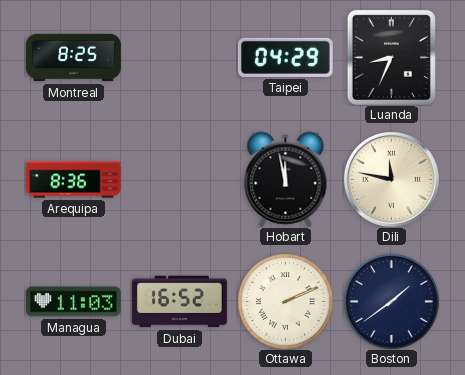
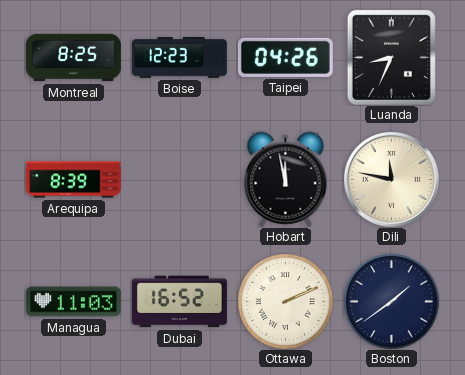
Boise: none -> 12:23 (179, 57)
Taipei: 04:29 -> 04:26 (285, 57)
Arequipa: 8:36 -> 8:39 (73, 180)
